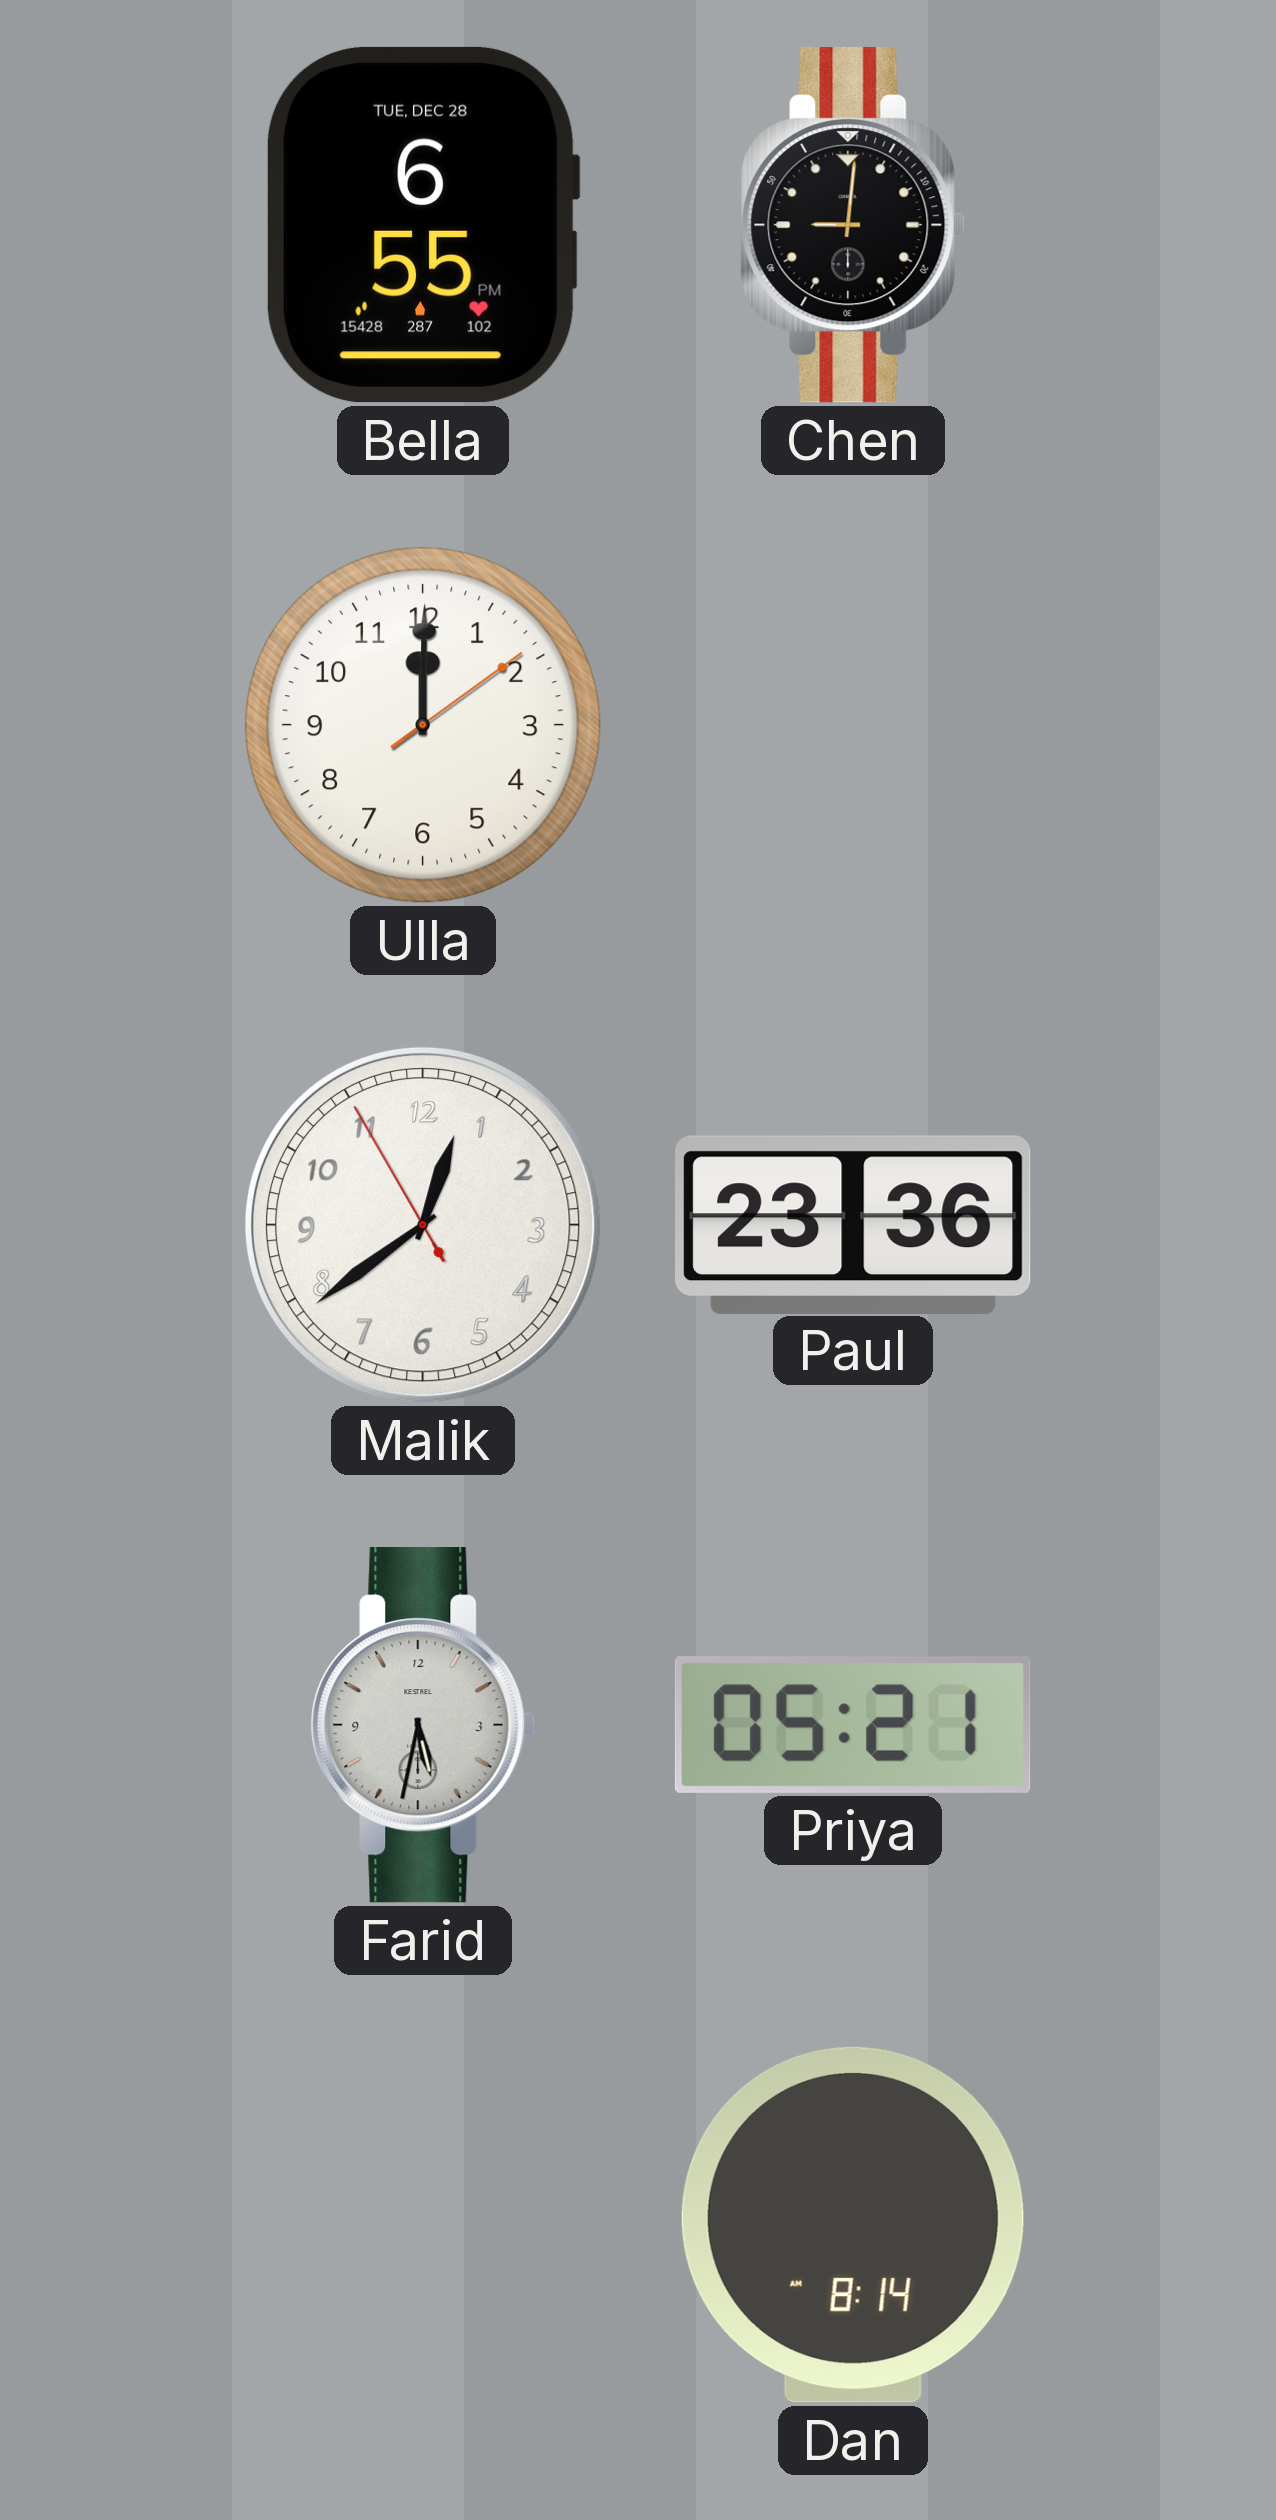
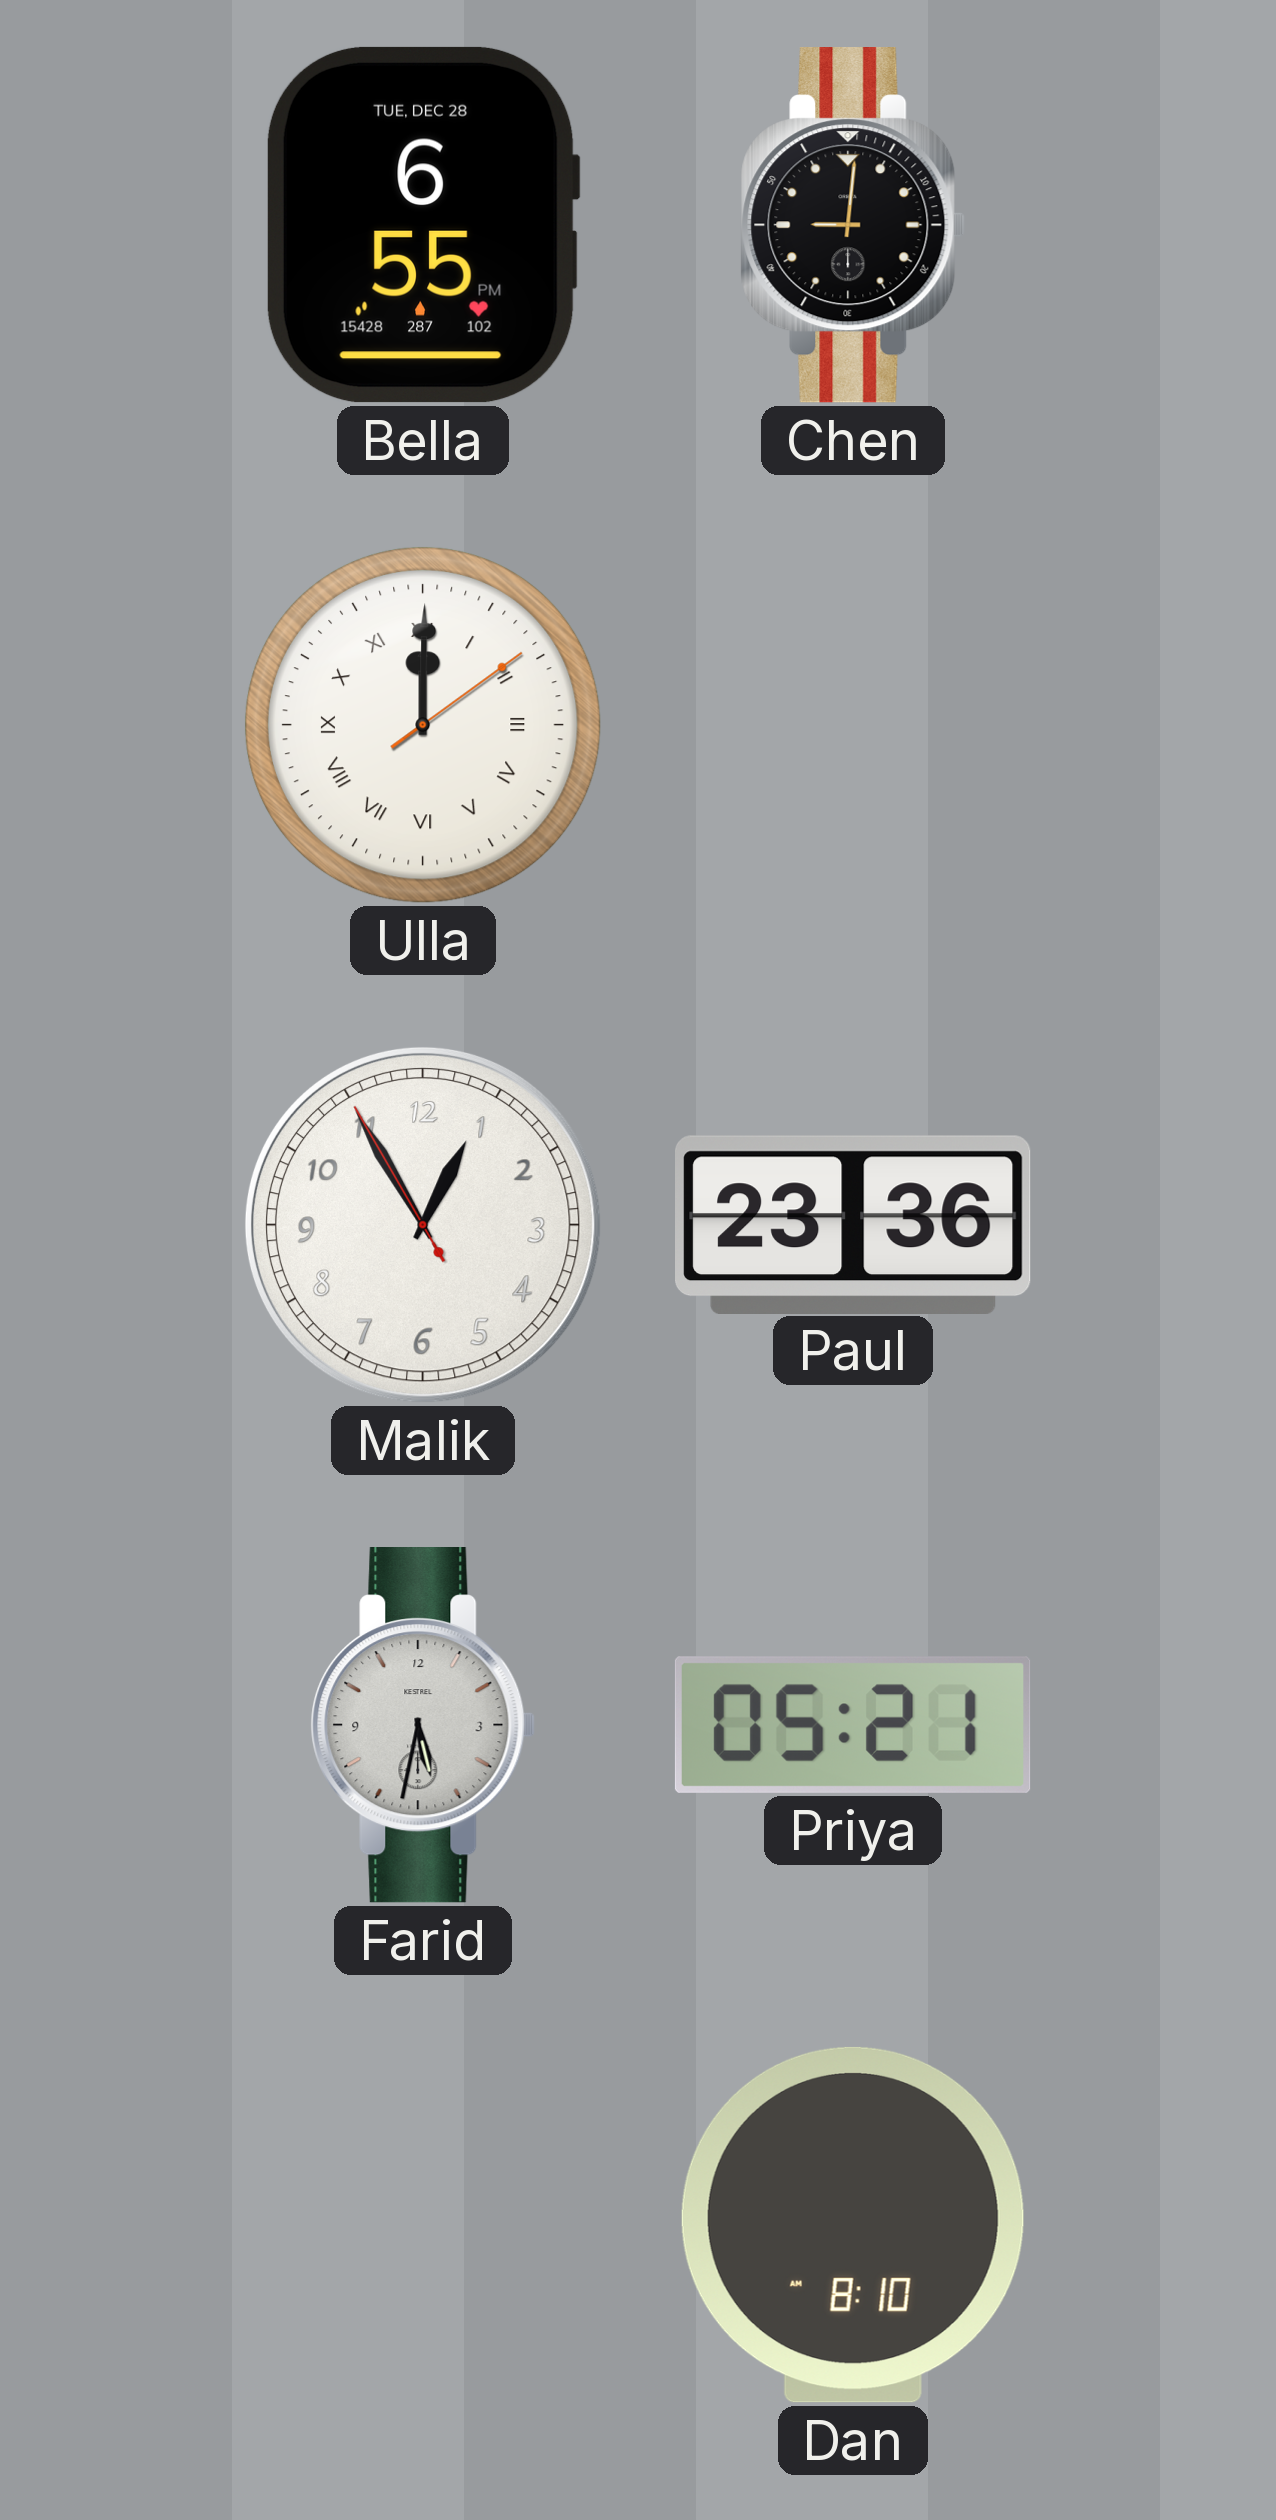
Ulla numerals: Arabic -> Roman (423, 725)
Malik: 12:38 -> 12:54 (423, 1225)
Dan: 8:14 -> 8:10 (853, 2225)
